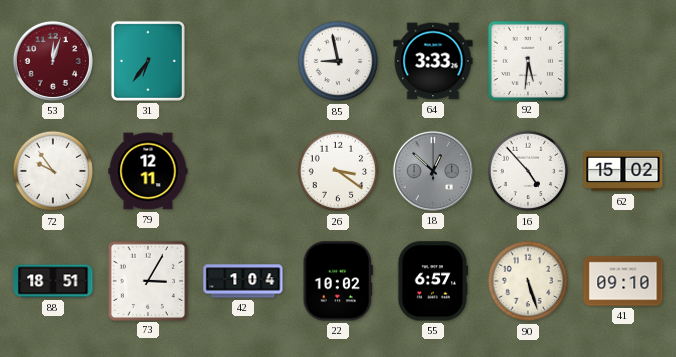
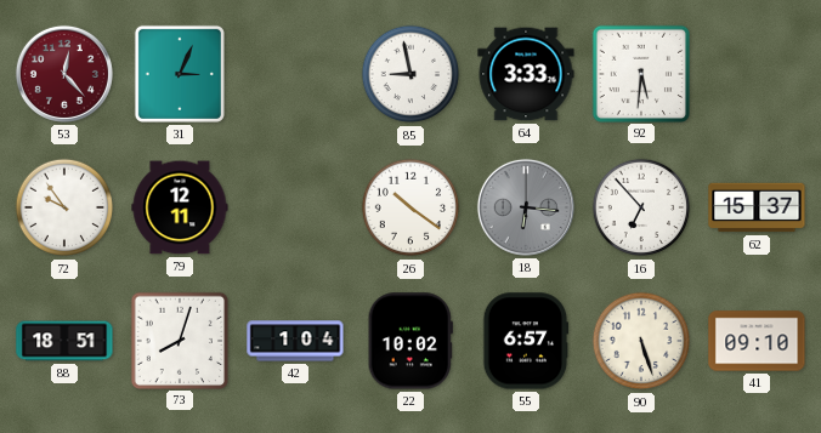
53: 12:03 -> 12:23 (64, 74)
31: 6:36 -> 3:04 (180, 74)
26: 3:21 -> 10:21 (410, 207)
18: 12:52 -> 6:16 (526, 207)
16: 4:53 -> 6:53 (641, 207)
62: 15:02 -> 15:37 (757, 207)
73: 3:05 -> 8:03 (179, 340)
